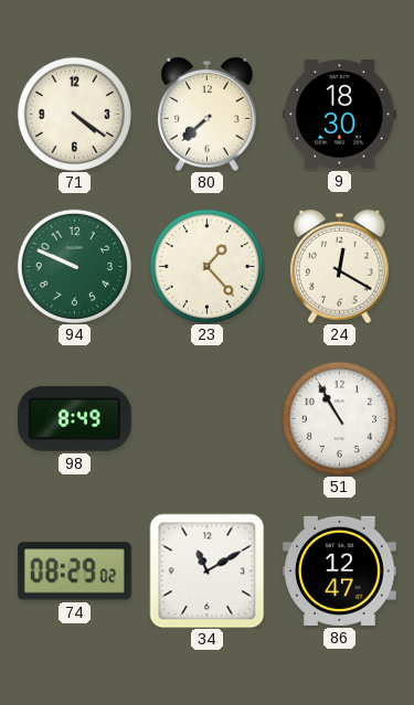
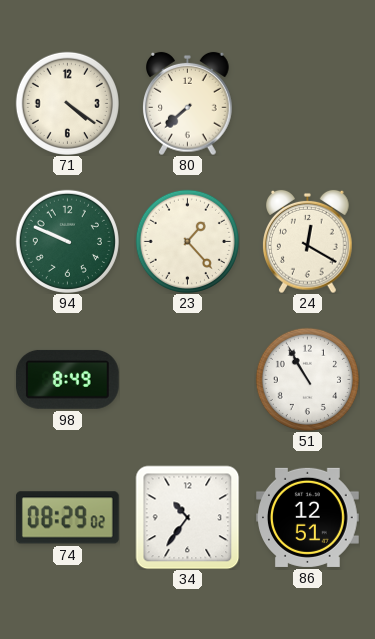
9: 18:30 -> none (340, 115)
34: 11:10 -> 10:36 (187, 517)
86: 12:47 -> 12:51 (308, 517)
